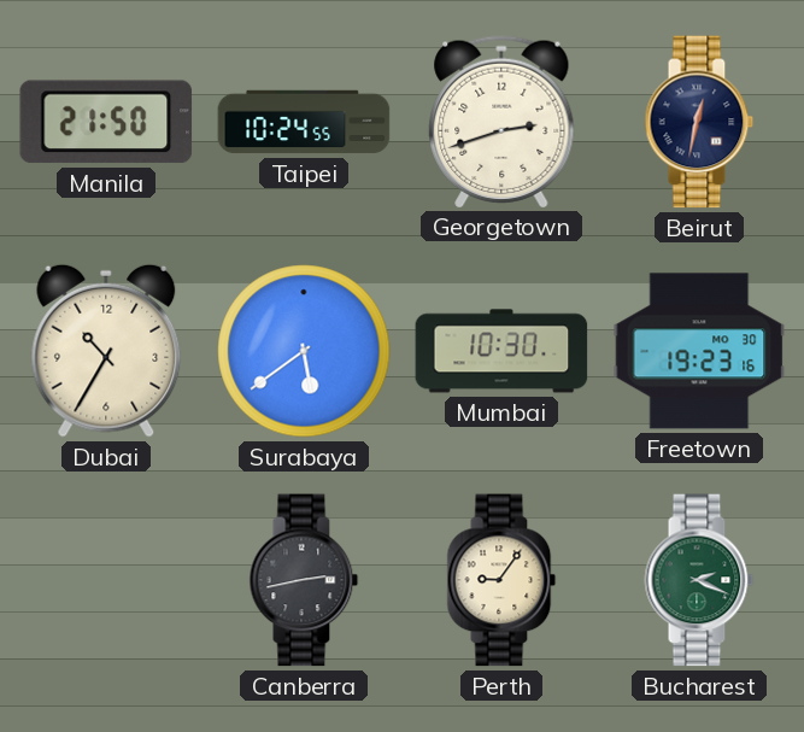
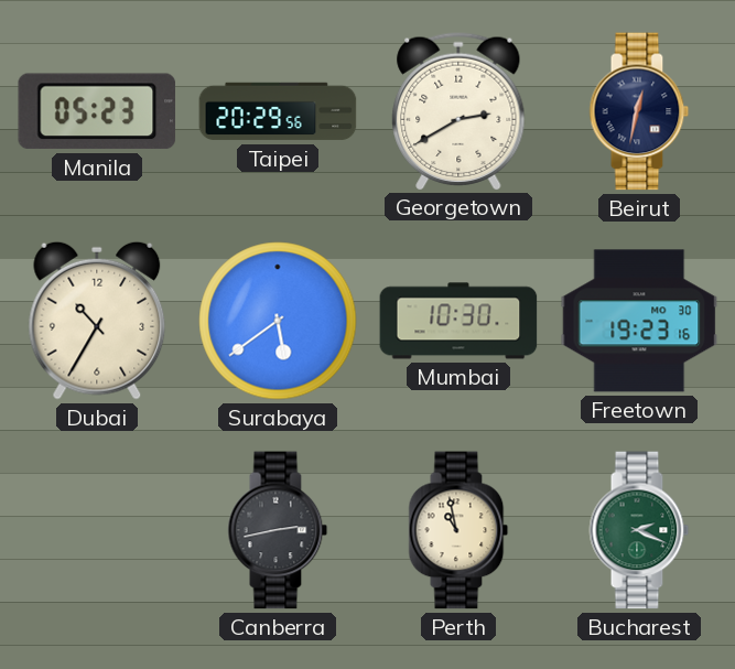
Manila: 21:50 -> 05:23 (97, 111)
Taipei: 10:24 -> 20:29 (278, 111)
Georgetown: 2:42 -> 2:40 (458, 110)
Perth: 9:06 -> 10:58 (458, 530)
